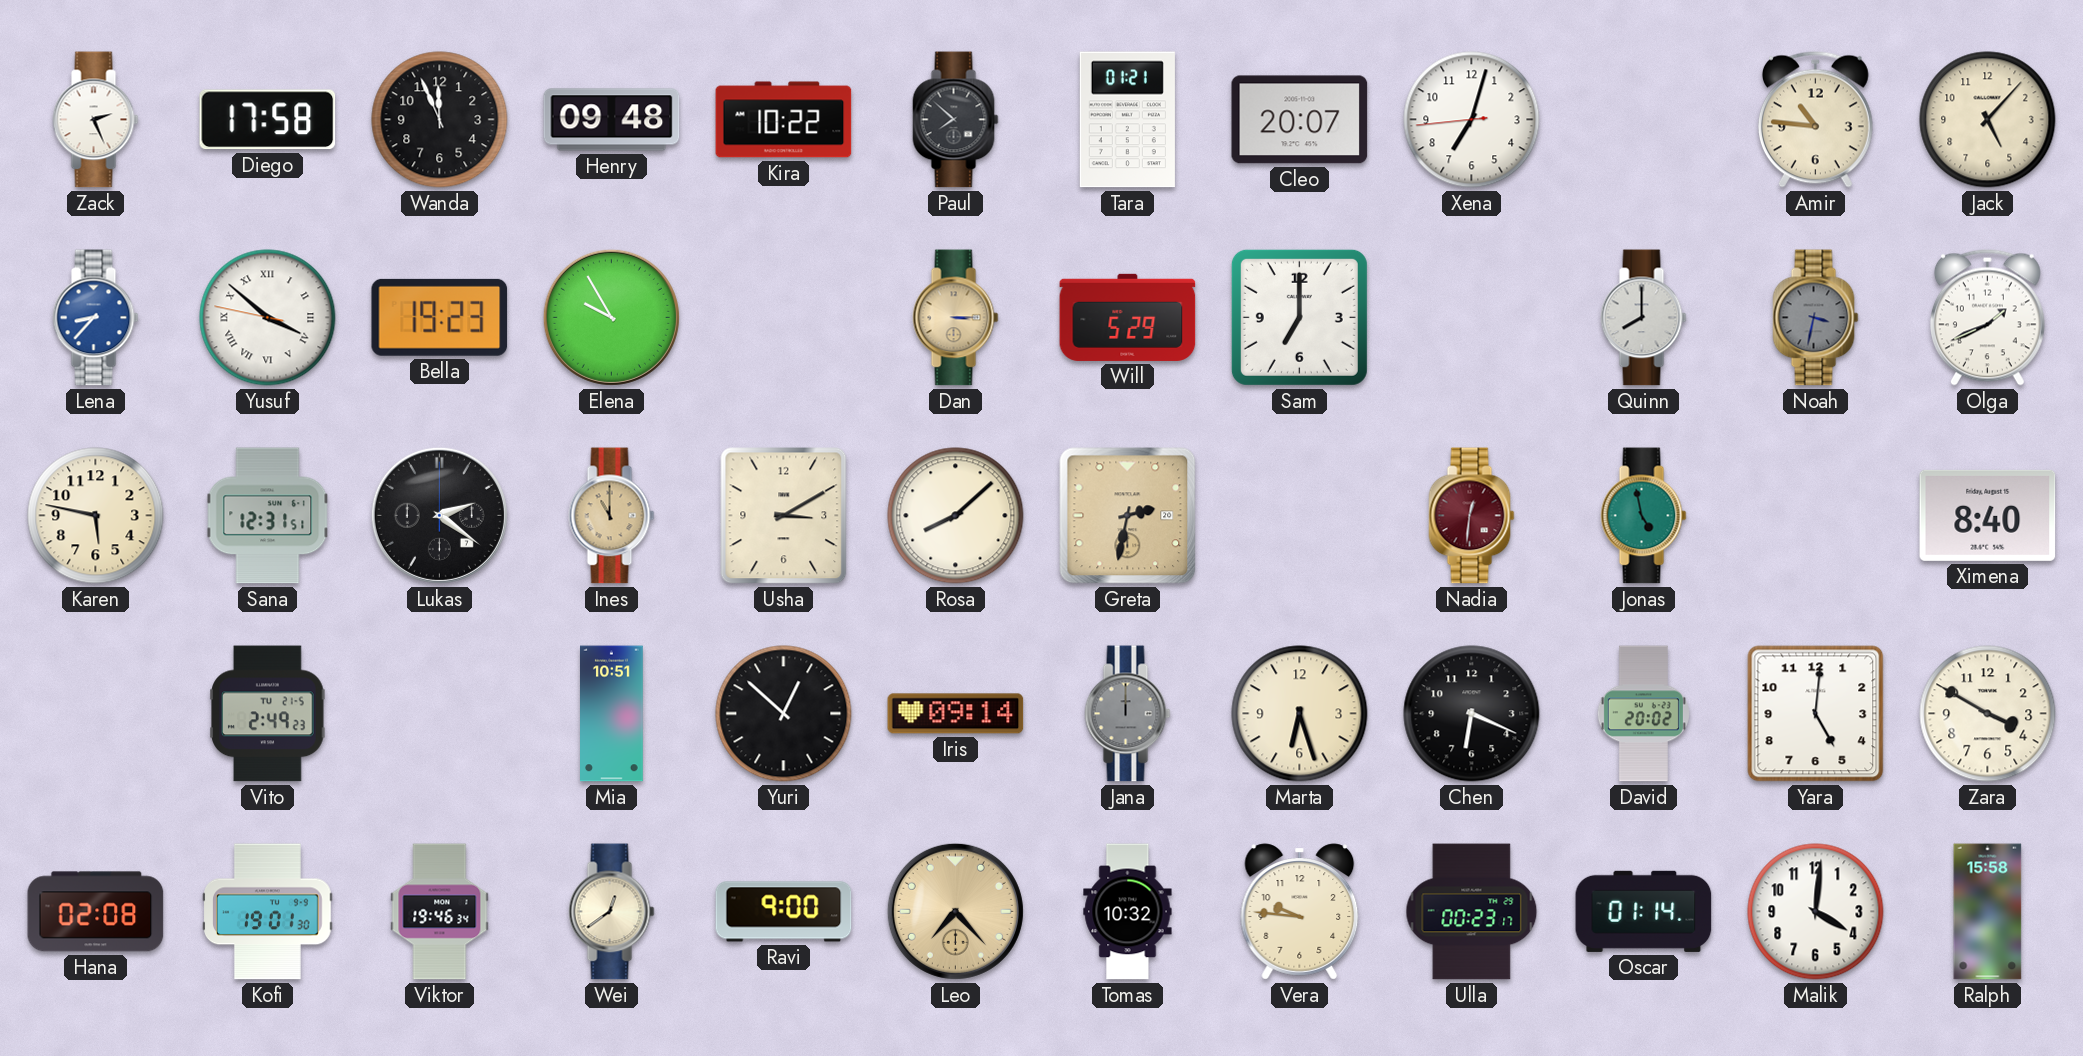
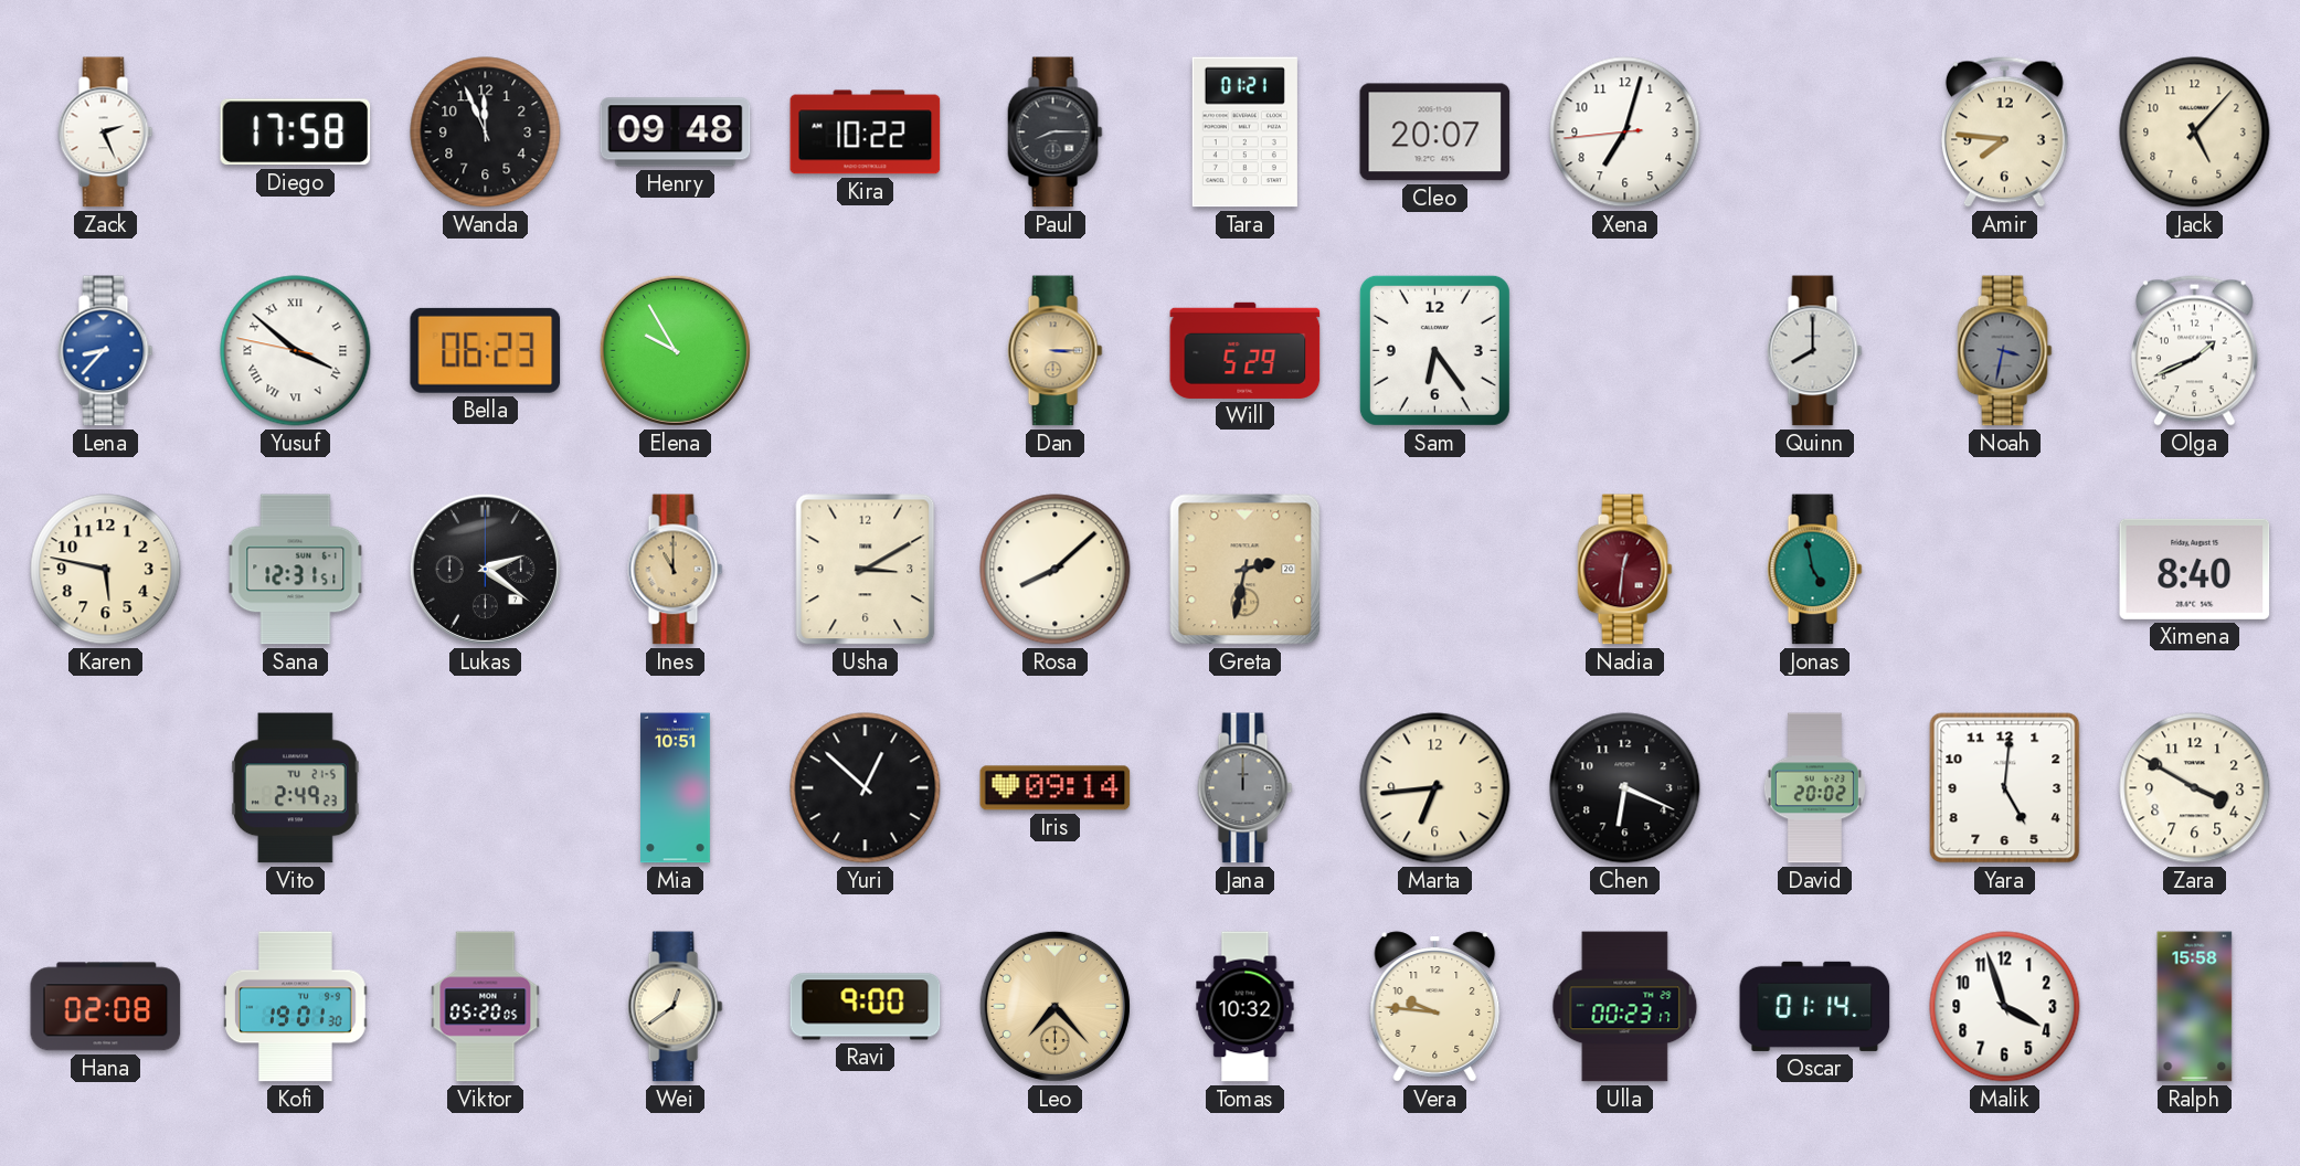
Paul: 7:52 -> 8:15 (1056, 132)
Amir: 10:46 -> 7:46 (2004, 131)
Bella: 19:23 -> 06:23 (486, 350)
Sam: 7:00 -> 6:24 (1434, 350)
Marta: 6:27 -> 6:44 (1435, 788)
Viktor: 19:46 -> 05:20 (486, 1007)
Malik: 4:01 -> 3:57 (2005, 1007)
